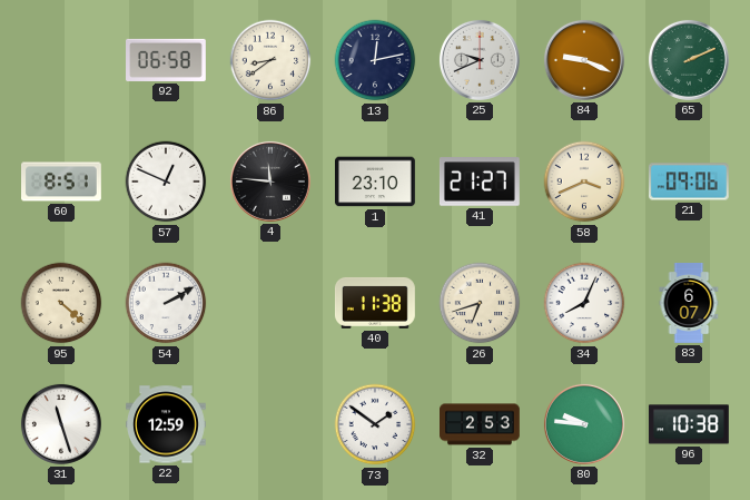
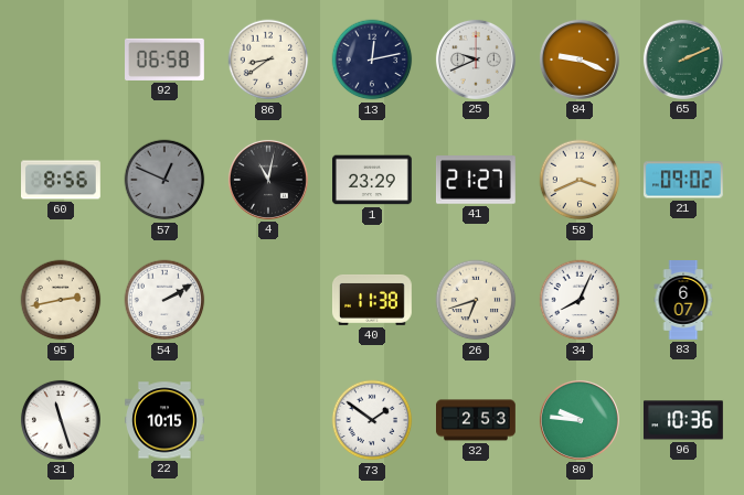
60: 8:51 -> 8:56 (62, 180)
57 dial: white -> grey (164, 180)
4: 11:46 -> 11:02 (268, 180)
1: 23:10 -> 23:29 (373, 180)
21: 09:06 -> 09:02 (683, 180)
95: 4:22 -> 2:43 (61, 300)
22: 12:59 -> 10:15 (166, 420)
96: 10:38 -> 10:36 (683, 420)
